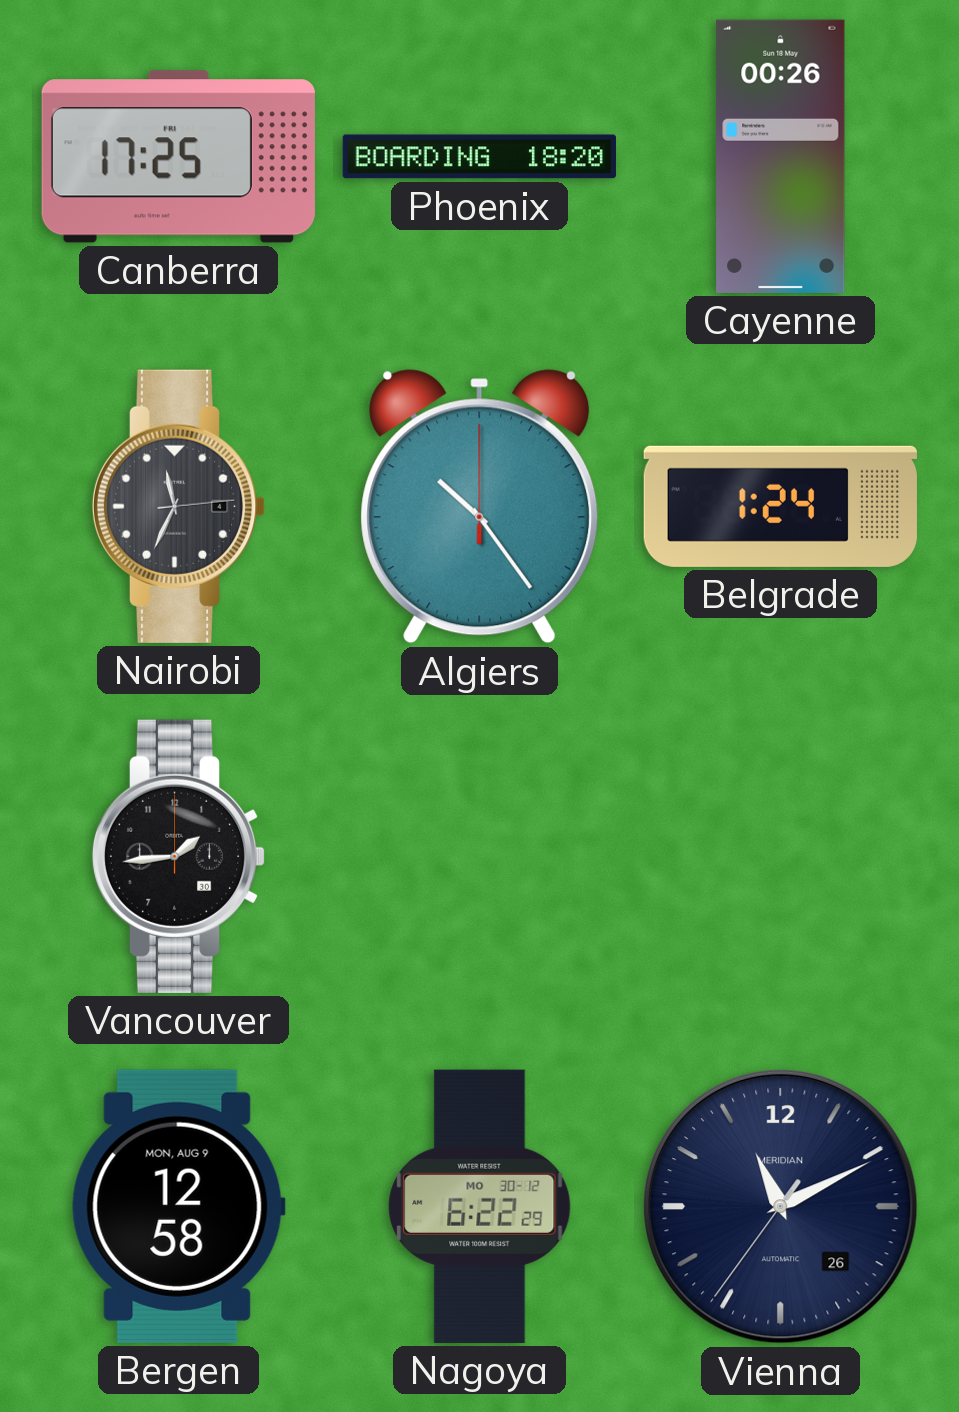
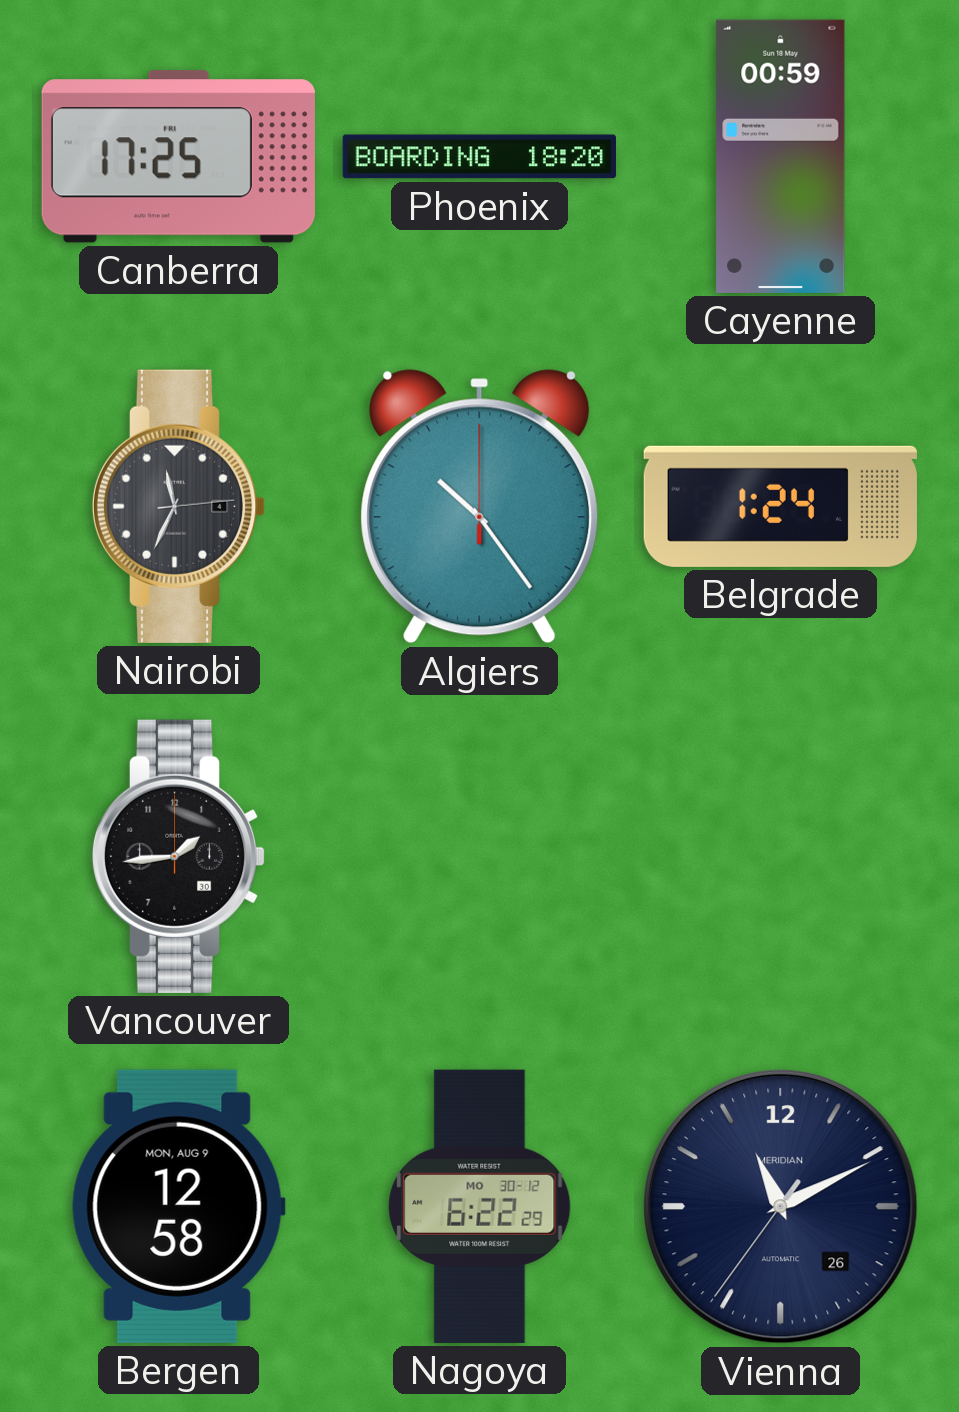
Cayenne: 00:26 -> 00:59 (781, 156)
